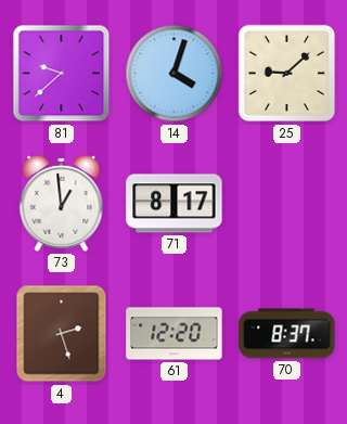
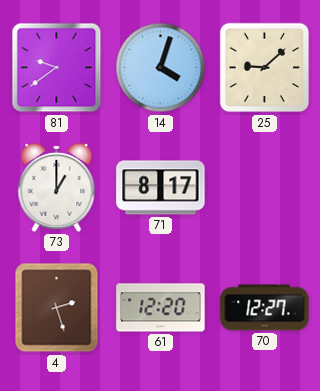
81: 9:38 -> 9:39 (57, 68)
73: 12:59 -> 1:00 (57, 187)
70: 8:37 -> 12:27 (265, 308)
